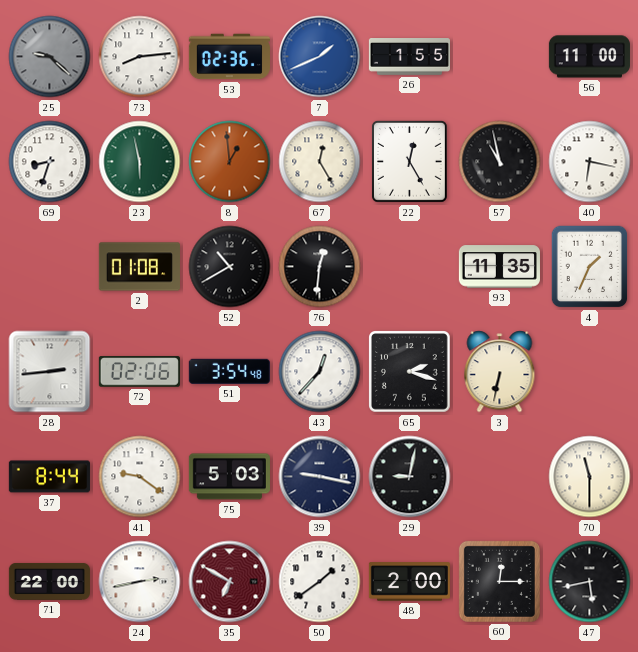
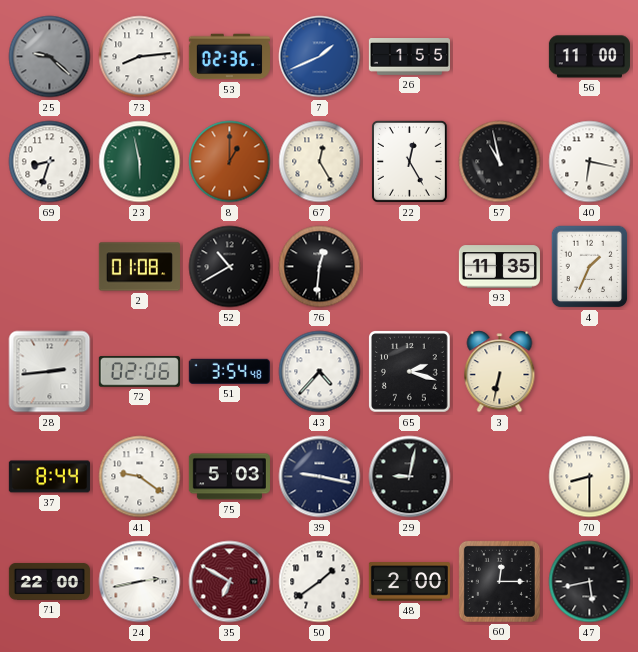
8: 12:59 -> 1:00 (230, 162)
43: 12:37 -> 4:37 (320, 372)
70: 11:30 -> 8:30 (590, 477)
